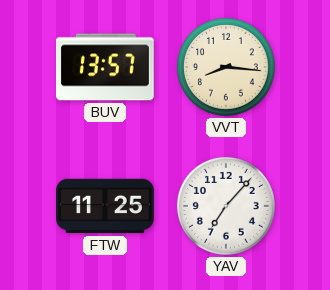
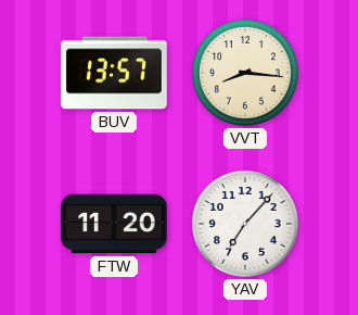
FTW: 11:25 -> 11:20 (114, 224)
